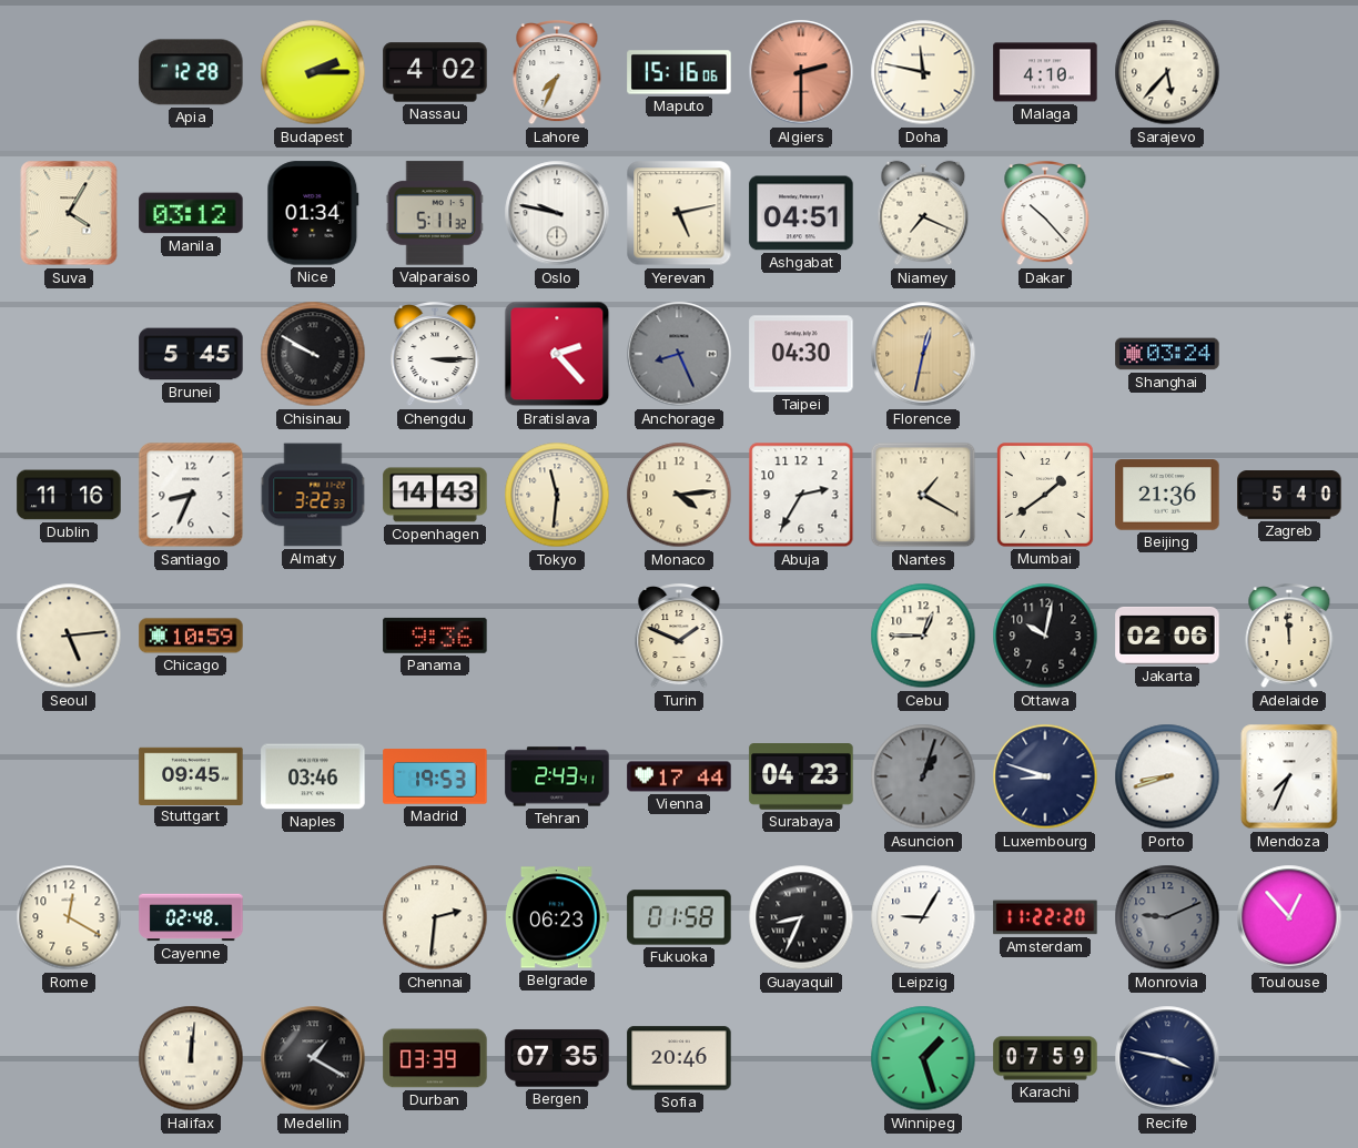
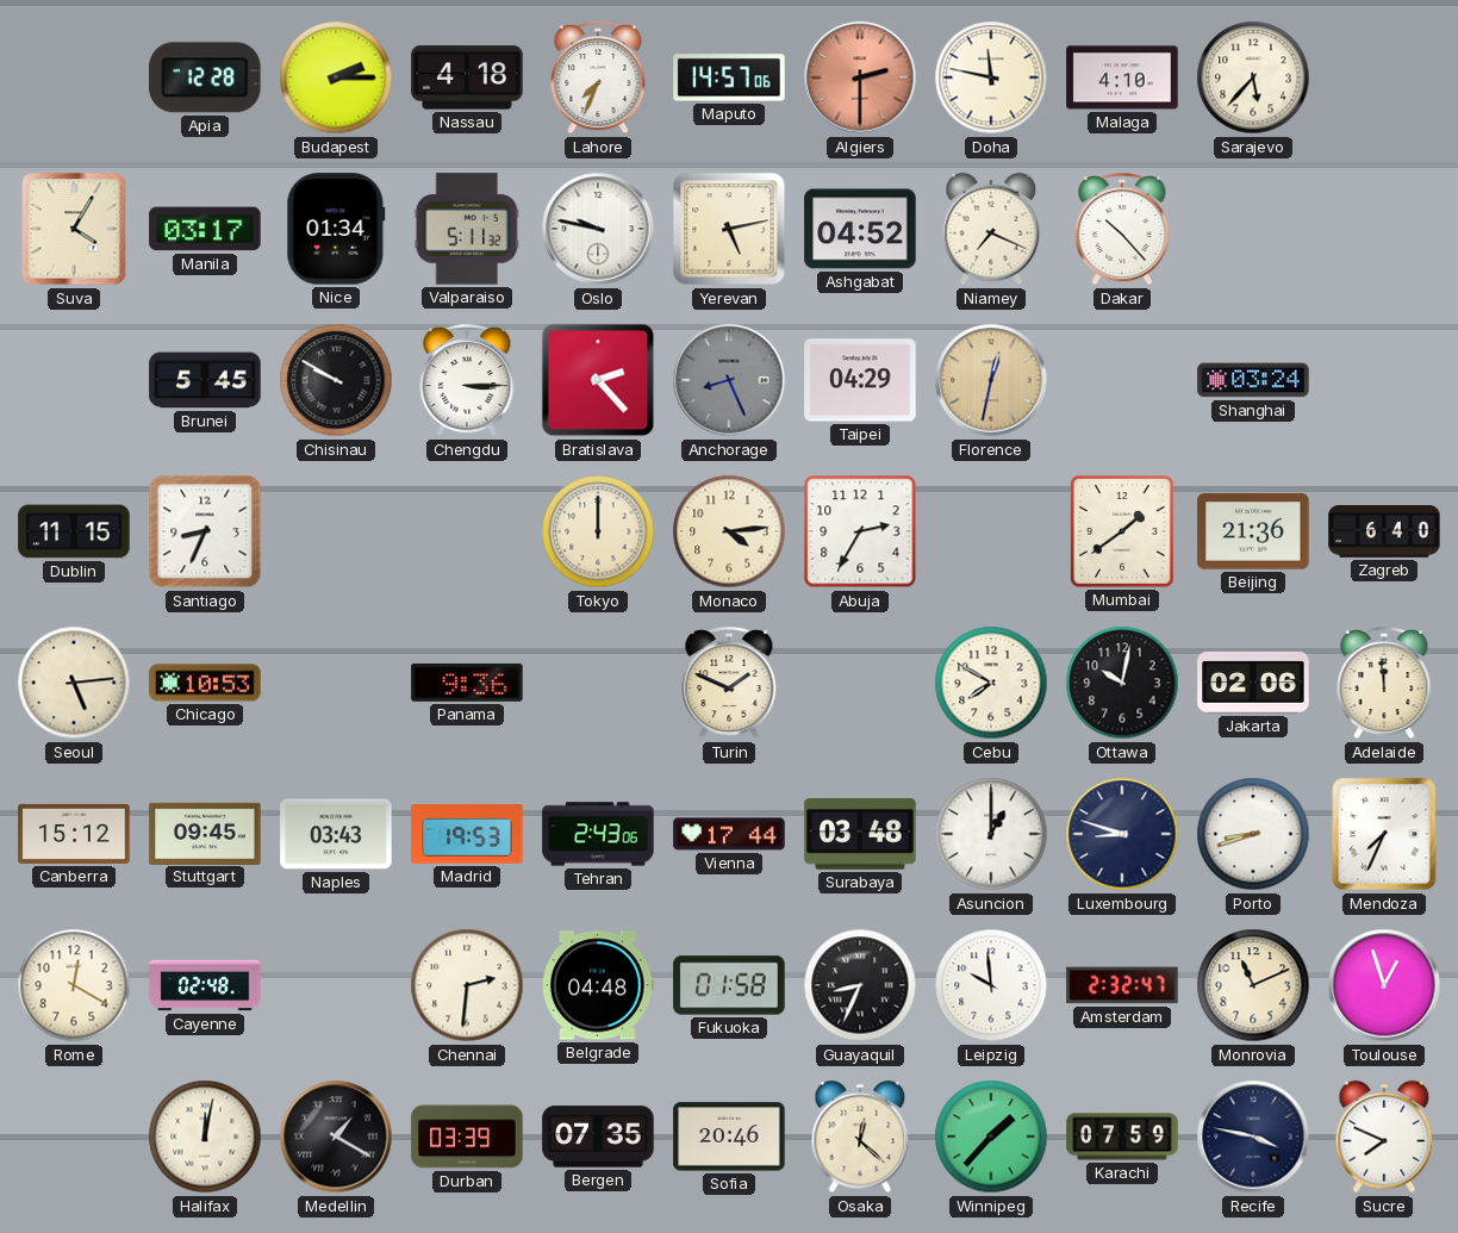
Nassau: 4:02 -> 4:18 (467, 77)
Maputo: 15:16 -> 14:57 (729, 77)
Manila: 03:12 -> 03:17 (205, 229)
Ashgabat: 04:51 -> 04:52 (860, 229)
Taipei: 04:30 -> 04:29 (860, 380)
Dublin: 11:16 -> 11:15 (74, 531)
Almaty: 3:22 -> none (313, 495)
Copenhagen: 14:43 -> none (435, 495)
Tokyo: 11:31 -> 12:00 (598, 531)
Nantes: 1:20 -> none (923, 495)
Zagreb: 5:40 -> 6:40 (1384, 533)
Chicago: 10:59 -> 10:53 (205, 683)
Cebu: 12:45 -> 7:50 (991, 683)
Canberra: none -> 15:12 (74, 834)
Naples: 03:46 -> 03:43 (336, 834)
Tehran: 2:43:41 -> 2:43:06 (598, 834)
Surabaya: 04:23 -> 03:48 (860, 834)
Asuncion: 1:03 -> 1:00 (991, 834)
Asuncion dial: grey -> white (991, 834)
Belgrade: 06:23 -> 04:48 (598, 985)
Leipzig: 9:05 -> 9:59 (991, 985)
Amsterdam: 11:22 -> 2:32 (1122, 985)
Monrovia: 9:11 -> 11:11 (1253, 985)
Monrovia dial: grey -> cream (1253, 985)
Toulouse: 12:53 -> 12:57 (1384, 985)
Halifax: 12:01 -> 12:02 (205, 1137)
Osaka: none -> 12:22 (860, 1137)
Winnipeg: 1:27 -> 1:37 (991, 1137)
Sucre: none -> 7:49 (1384, 1137)
